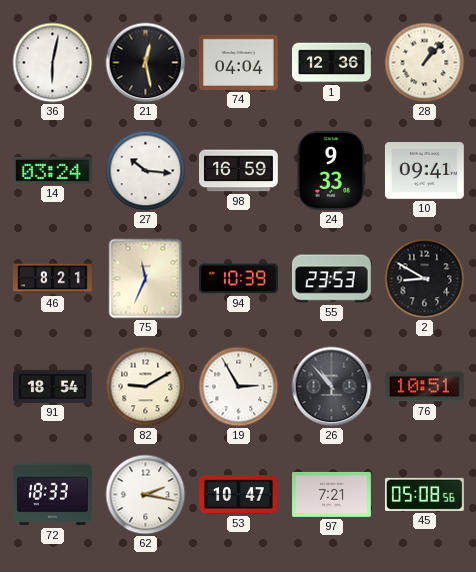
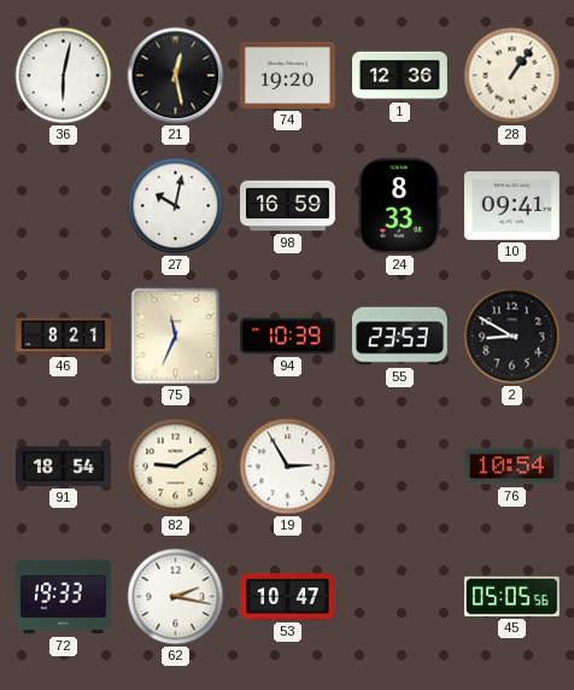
74: 04:04 -> 19:20 (287, 75)
28: 1:07 -> 1:06 (512, 76)
14: 03:24 -> none (52, 170)
27: 10:16 -> 10:02 (176, 206)
24: 9:33 -> 8:33 (400, 205)
26: 10:53 -> none (332, 387)
76: 10:51 -> 10:54 (512, 467)
72: 18:33 -> 19:33 (63, 597)
97: 7:21 -> none (332, 494)
45: 05:08 -> 05:05 (511, 596)
